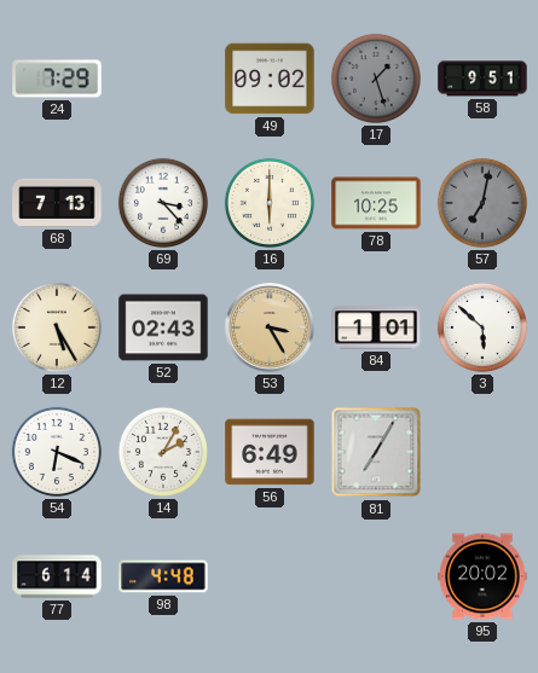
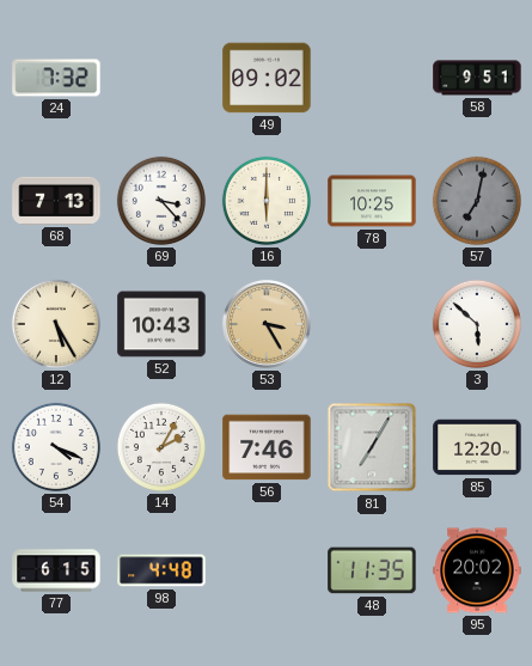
24: 7:29 -> 7:32 (56, 78)
17: 1:27 -> none (376, 79)
52: 02:43 -> 10:43 (161, 324)
84: 1:01 -> none (376, 327)
54: 6:19 -> 4:19 (56, 447)
56: 6:49 -> 7:46 (267, 447)
85: none -> 12:20 (477, 447)
77: 6:14 -> 6:15 (56, 570)
48: none -> 11:35 (372, 570)
